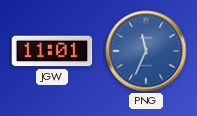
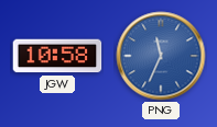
JGW: 11:01 -> 10:58 (57, 56)
